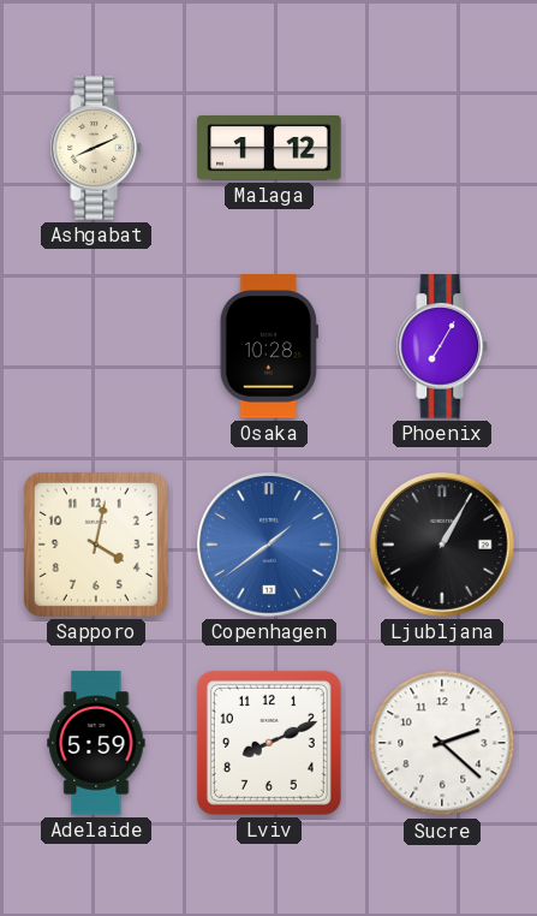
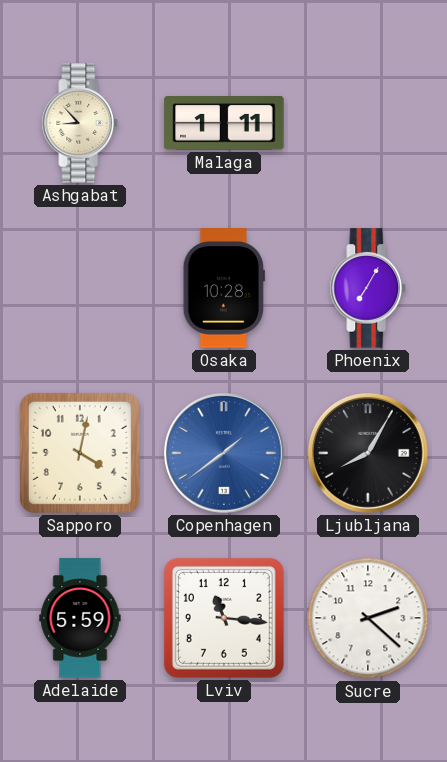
Ashgabat: 8:11 -> 8:53 (80, 123)
Malaga: 1:12 -> 1:11 (224, 124)
Ljubljana: 1:05 -> 8:05 (369, 454)
Lviv: 8:11 -> 11:16 (224, 618)
